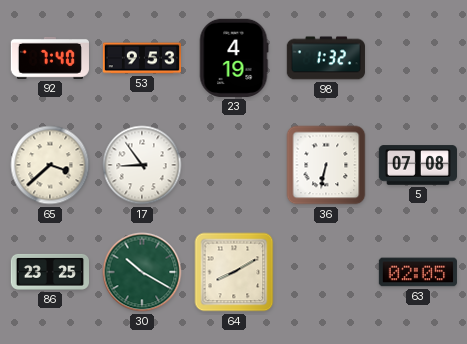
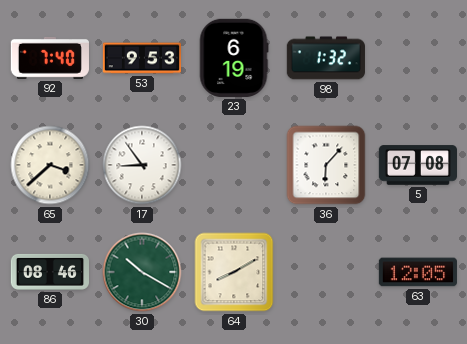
23: 4:19 -> 6:19 (234, 58)
36: 6:32 -> 6:07 (326, 165)
86: 23:25 -> 08:46 (49, 272)
63: 02:05 -> 12:05 (417, 272)
